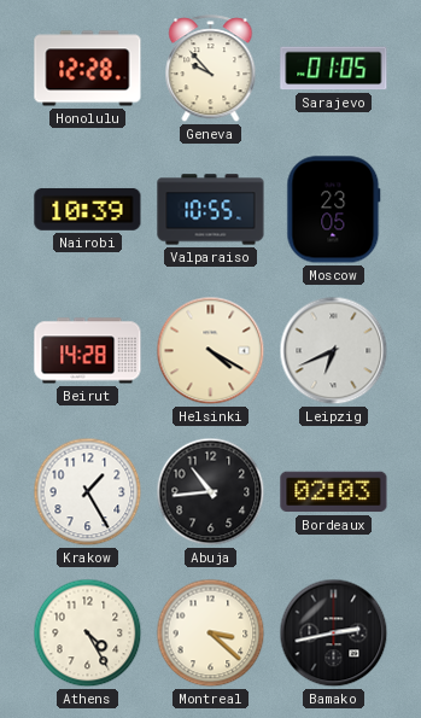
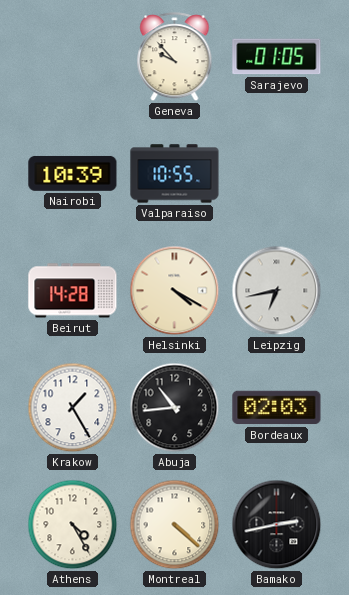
Honolulu: 12:28 -> none (88, 69)
Moscow: 23:05 -> none (334, 210)
Leipzig: 6:41 -> 6:43 (277, 291)
Montreal: 3:22 -> 4:22 (175, 525)
